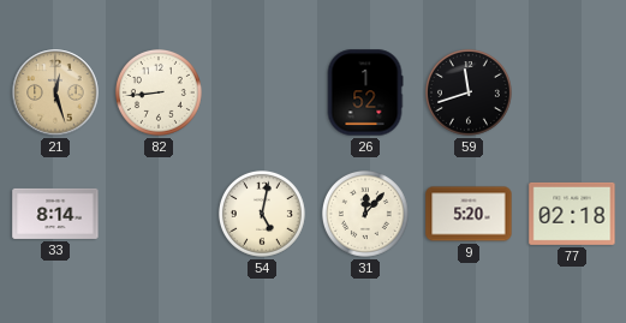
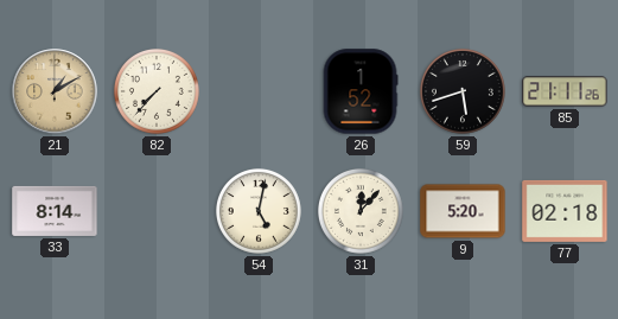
21: 12:27 -> 1:10 (55, 91)
82: 8:44 -> 7:37 (157, 91)
59: 11:42 -> 5:42 (463, 91)
85: none -> 21:11 (565, 91)
